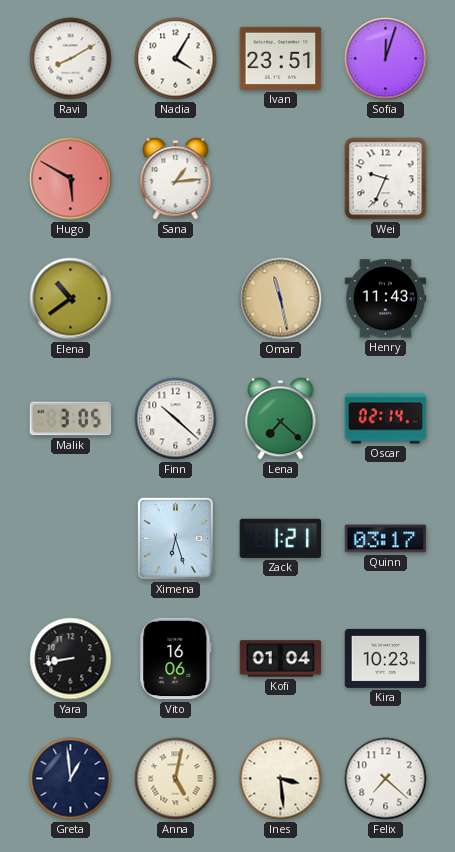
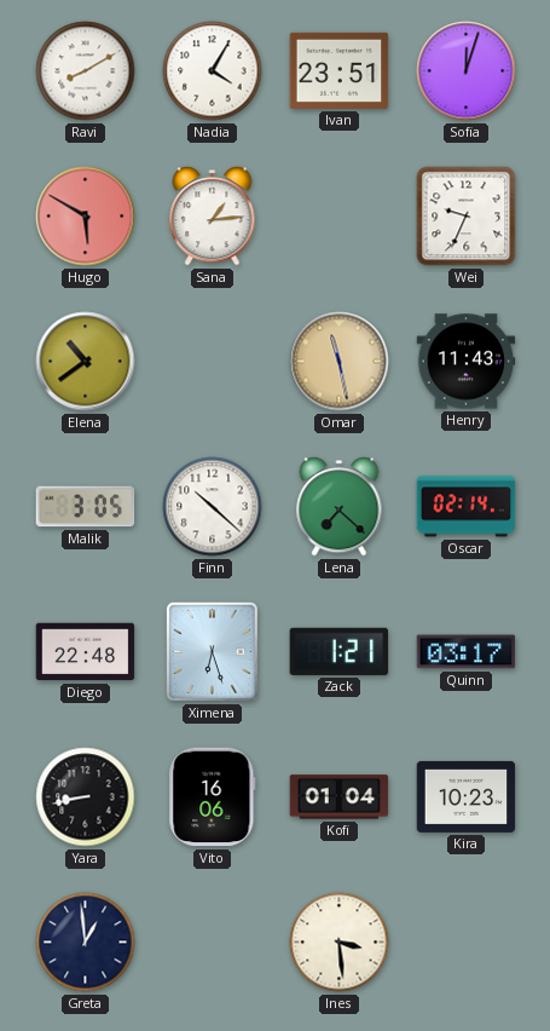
Diego: none -> 22:48 (86, 652)
Anna: 5:02 -> none (176, 779)
Felix: 7:22 -> none (386, 779)
